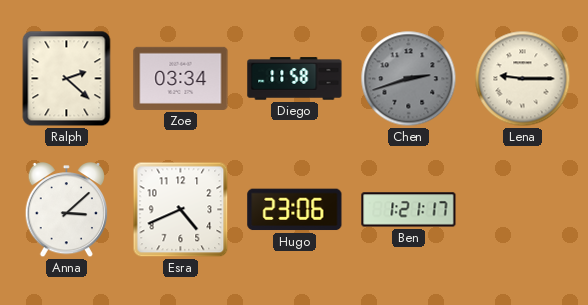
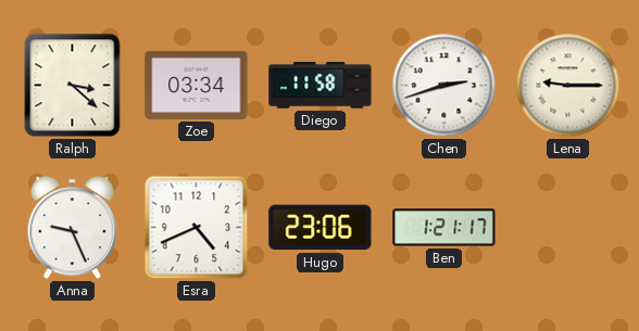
Ralph: 2:22 -> 3:22 (73, 86)
Chen dial: grey -> white (444, 86)
Anna: 3:08 -> 9:26 (73, 228)
